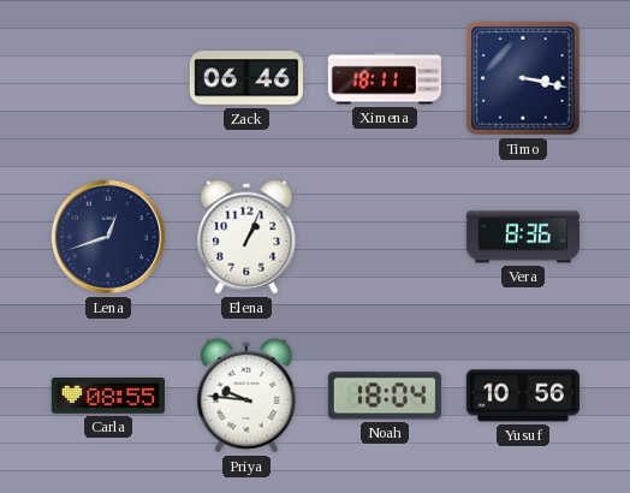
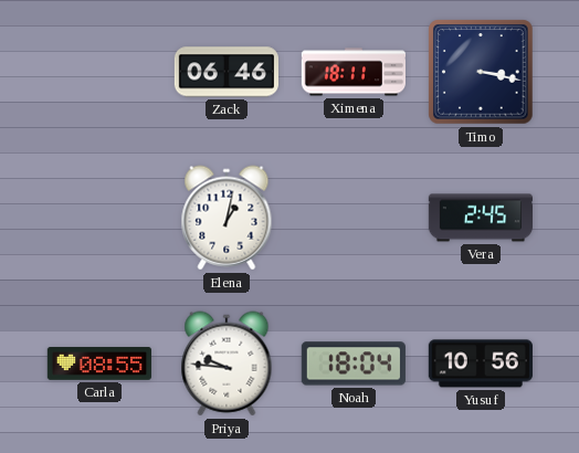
Lena: 12:42 -> none (108, 237)
Elena: 1:04 -> 1:02 (227, 218)
Vera: 8:36 -> 2:45 (480, 218)
